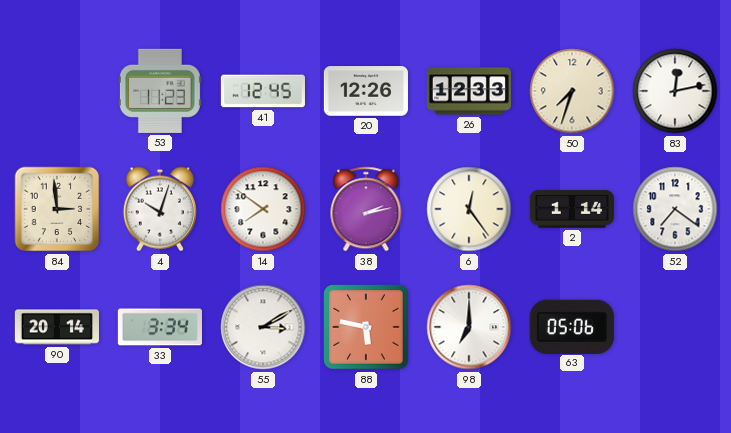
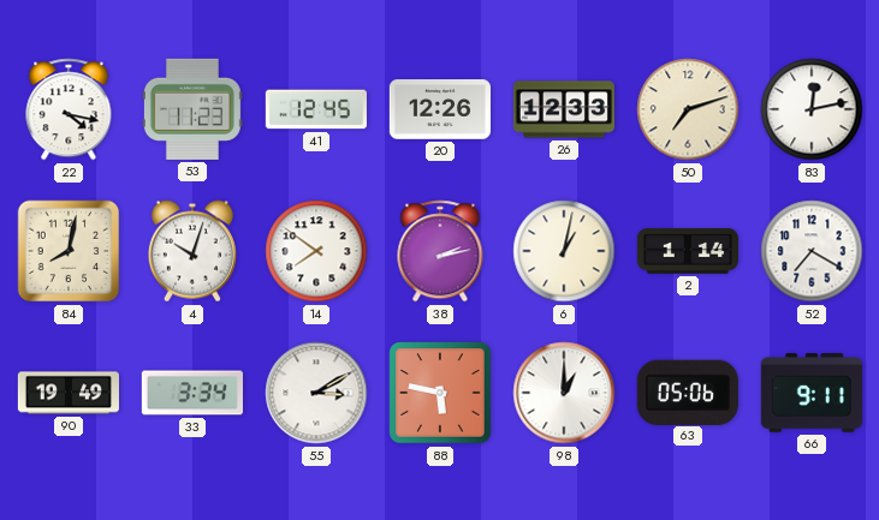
22: none -> 4:17 (69, 109)
50: 7:33 -> 7:12 (688, 109)
84: 2:59 -> 8:02 (69, 251)
6: 12:24 -> 1:02 (564, 251)
52: 7:21 -> 7:20 (812, 251)
90: 20:14 -> 19:49 (69, 393)
98: 7:00 -> 1:00 (564, 393)
66: none -> 9:11 (812, 394)
